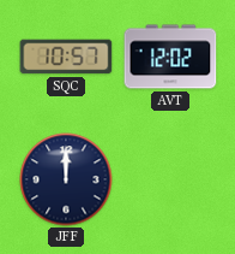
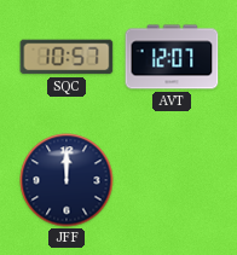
AVT: 12:02 -> 12:07 (172, 57)
